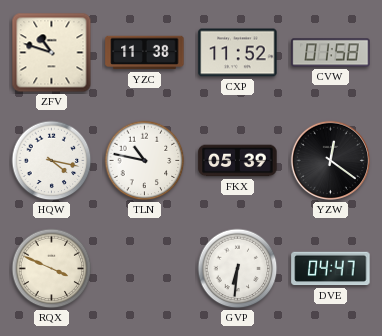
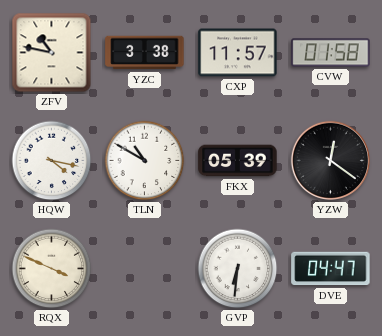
ZFV: 10:48 -> 10:47 (52, 53)
YZC: 11:38 -> 3:38 (145, 53)
CXP: 11:52 -> 11:57 (238, 53)
TLN: 10:47 -> 10:50 (145, 161)
